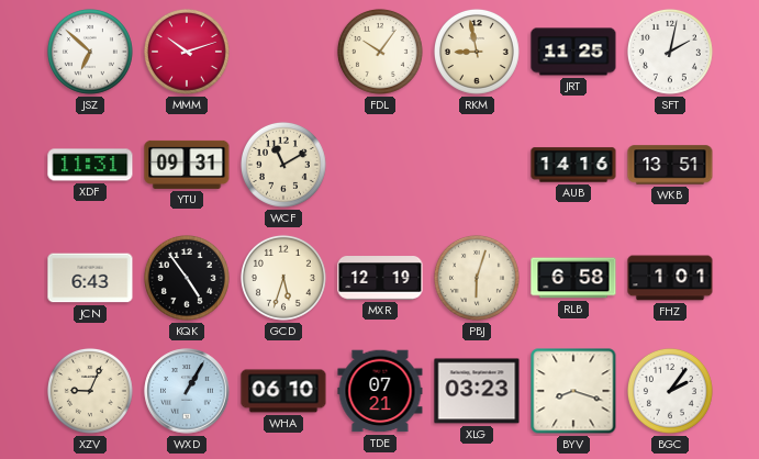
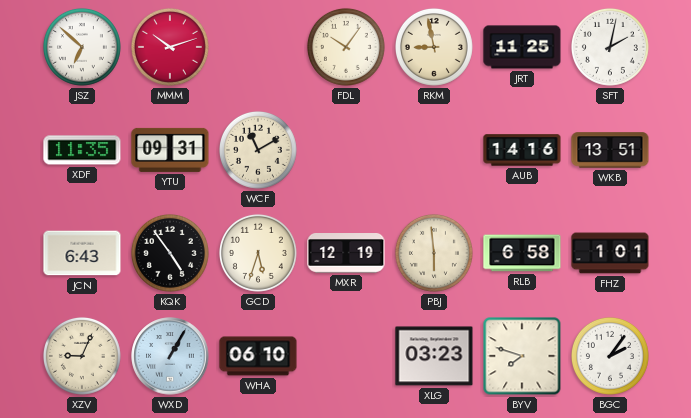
XDF: 11:31 -> 11:35 (82, 150)
PBJ: 6:03 -> 5:59 (434, 253)
TDE: 07:21 -> none (380, 391)
BYV: 8:18 -> 7:48 (522, 356)
